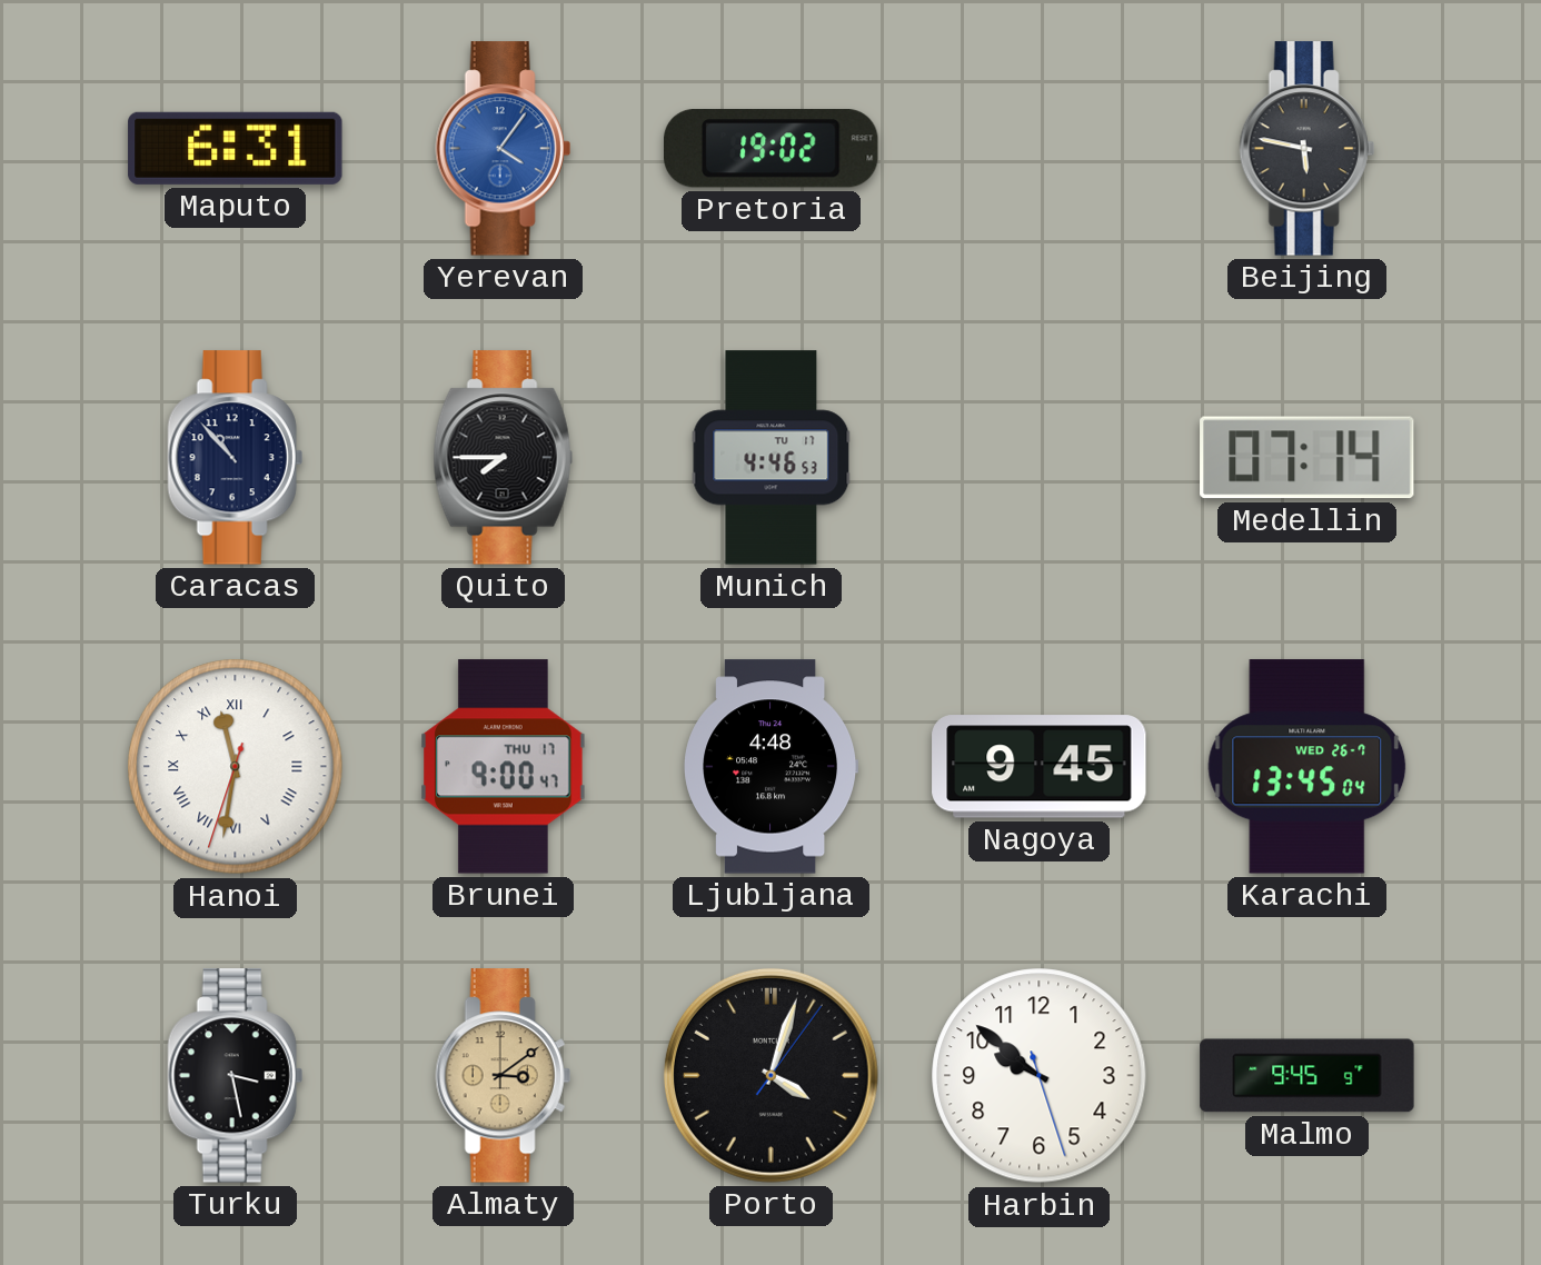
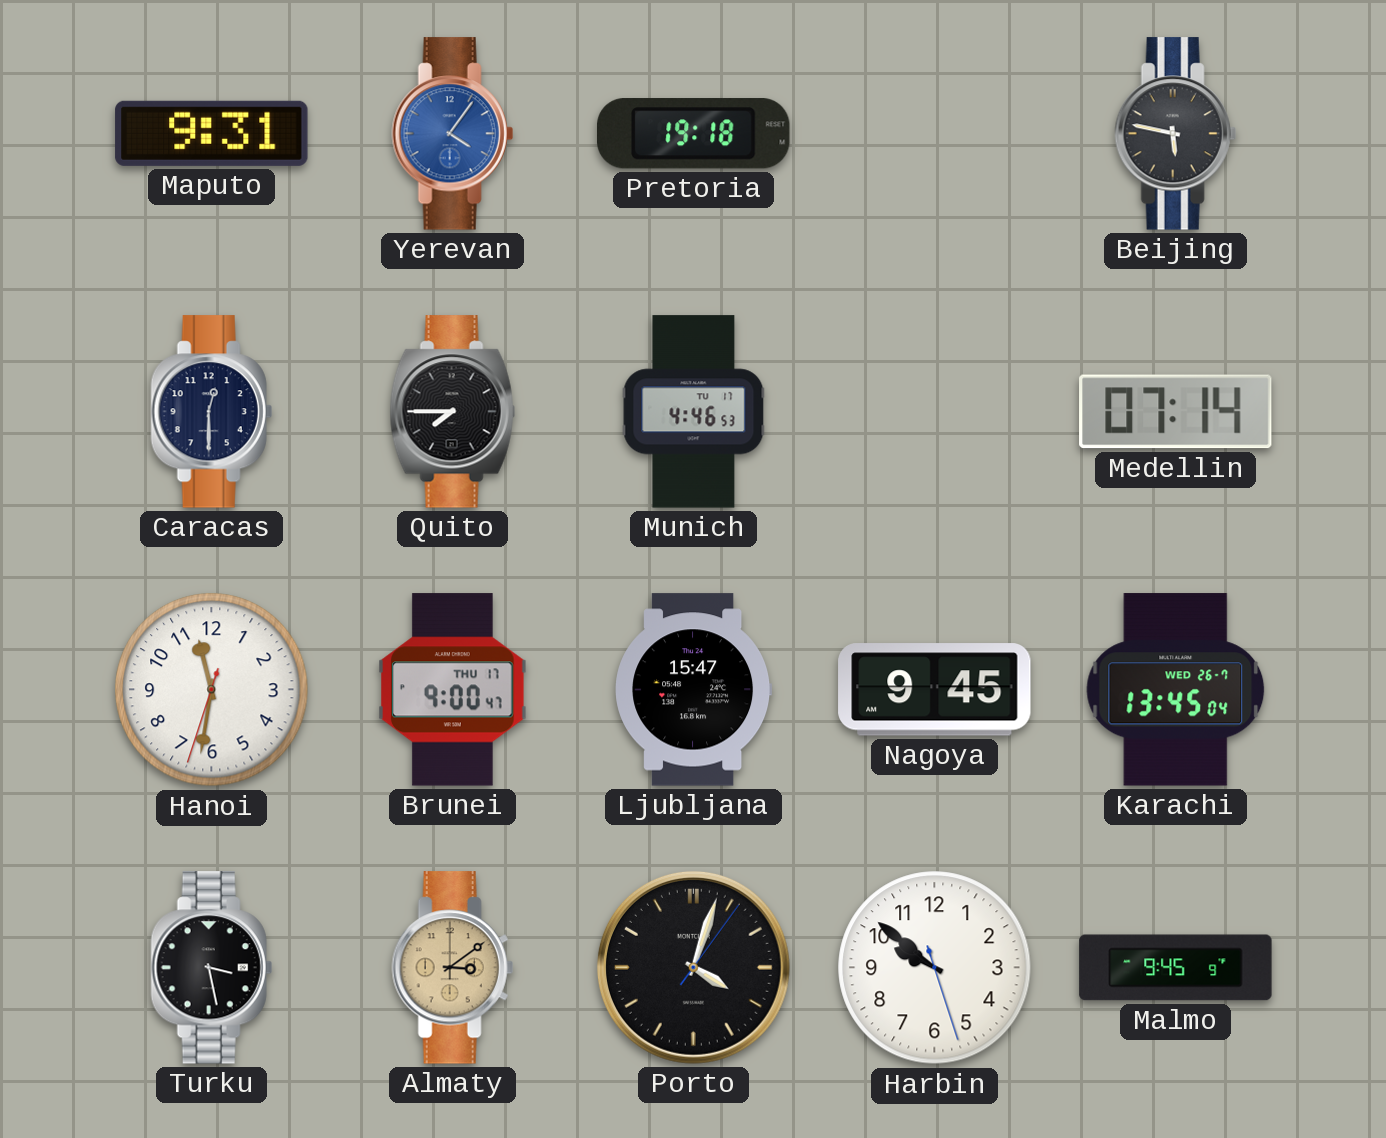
Maputo: 6:31 -> 9:31 (212, 133)
Pretoria: 19:02 -> 19:18 (694, 134)
Caracas: 10:53 -> 12:30 (211, 412)
Hanoi numerals: Roman -> Arabic (212, 690)
Ljubljana: 4:48 -> 15:47 (694, 690)
